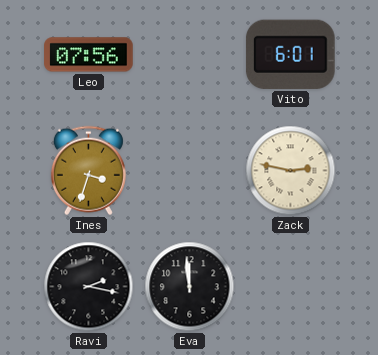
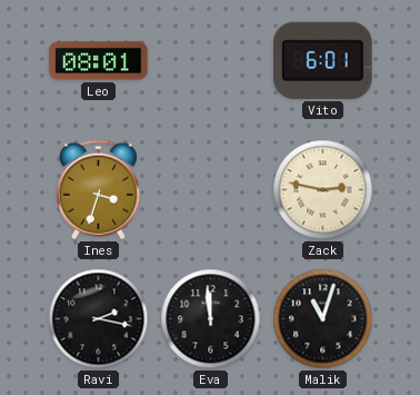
Leo: 07:56 -> 08:01 (99, 61)
Malik: none -> 11:03 (323, 319)
